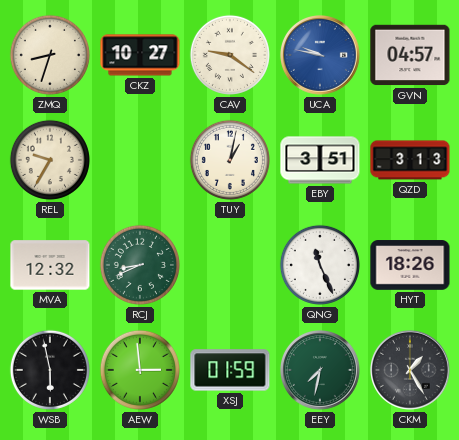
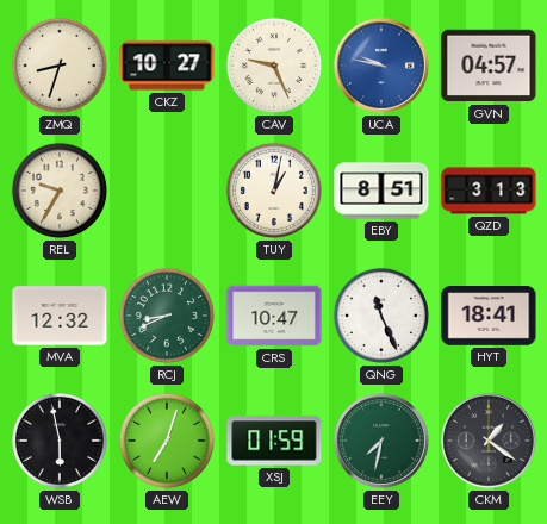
CAV: 9:21 -> 9:26 (274, 65)
EBY: 3:51 -> 8:51 (381, 191)
CRS: none -> 10:47 (274, 316)
HYT: 18:26 -> 18:41 (489, 316)
AEW: 2:59 -> 7:03 (167, 441)
CKM: 1:25 -> 1:21 (489, 442)
